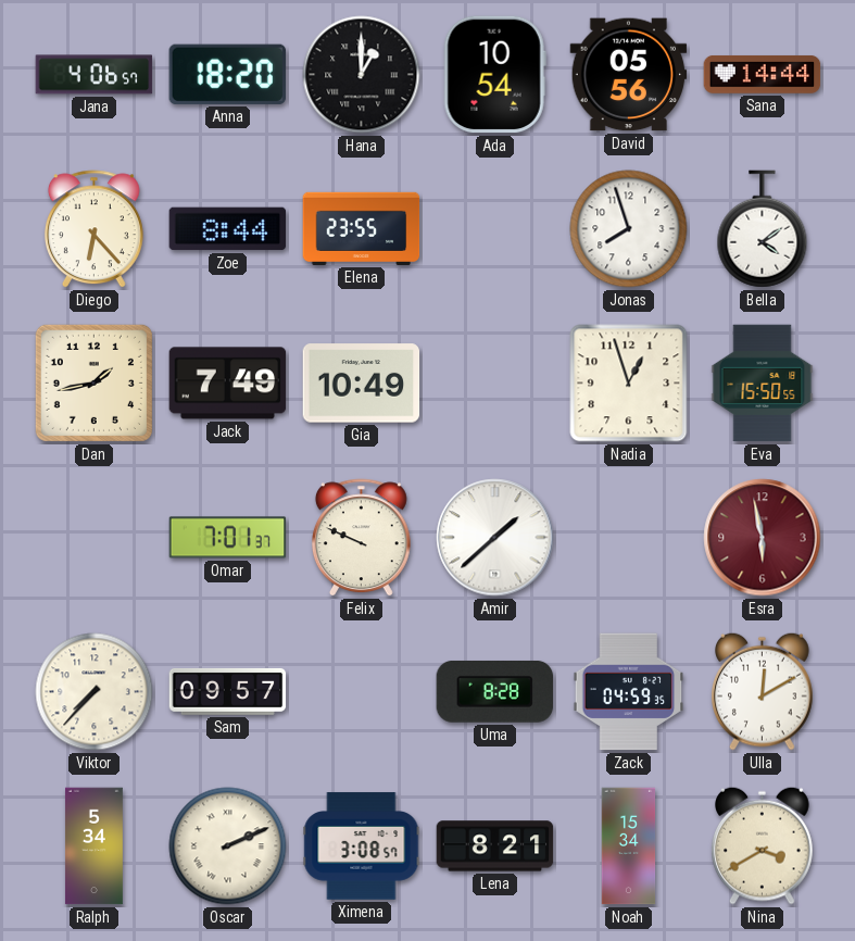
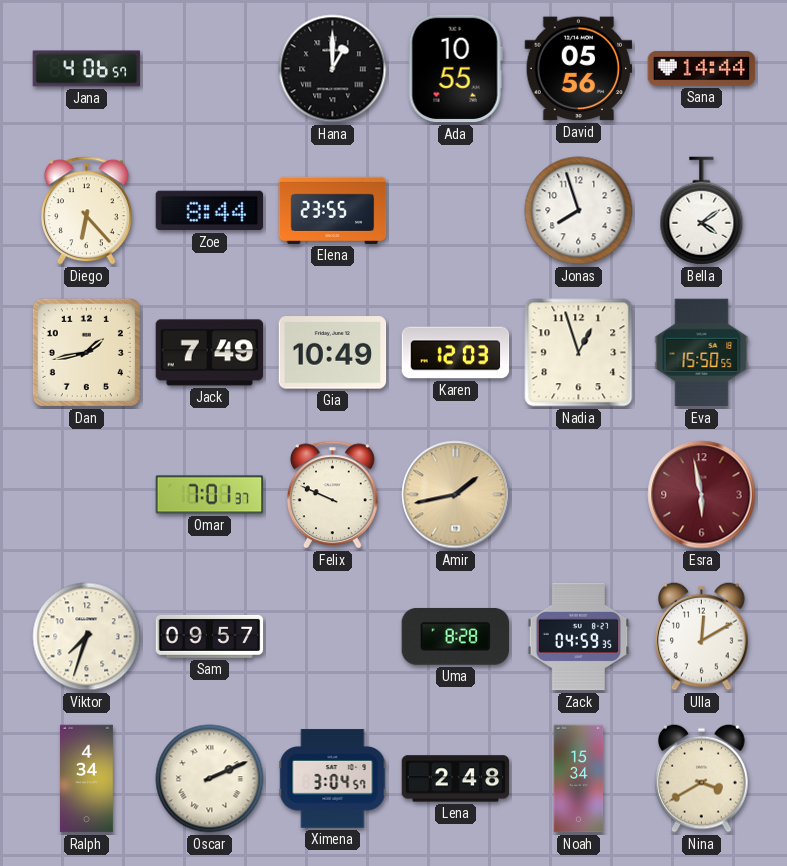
Anna: 18:20 -> none (227, 74)
Ada: 10:54 -> 10:55 (455, 69)
Karen: none -> 12:03 (456, 353)
Amir: 1:38 -> 1:43 (456, 495)
Amir dial: white -> champagne (456, 495)
Viktor: 7:37 -> 7:33 (87, 637)
Ralph: 5:34 -> 4:34 (86, 779)
Ximena: 3:08 -> 3:04 (333, 779)
Lena: 8:21 -> 2:48 (456, 779)
